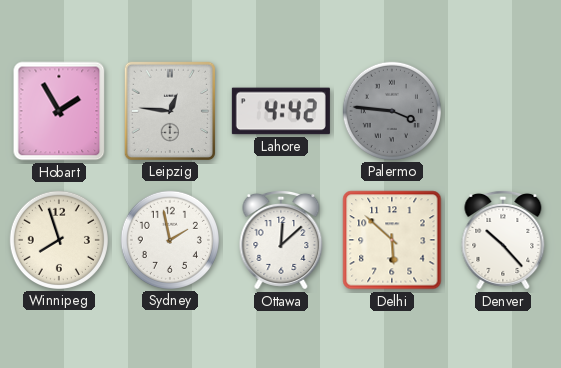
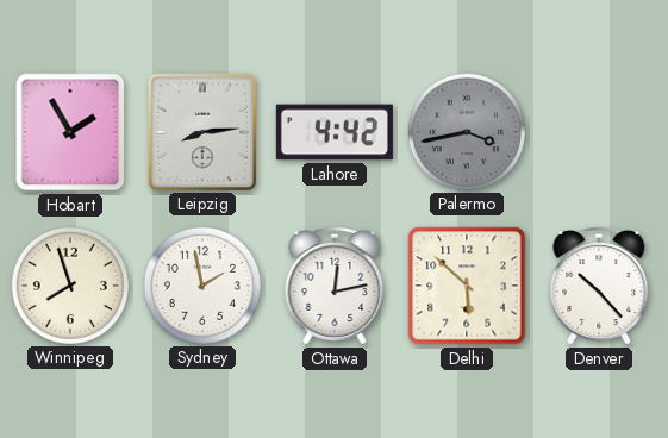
Leipzig: 12:46 -> 8:14 (202, 132)
Palermo: 3:46 -> 3:43 (467, 132)
Ottawa: 12:08 -> 12:13 (335, 286)
